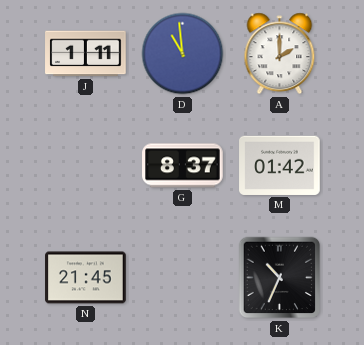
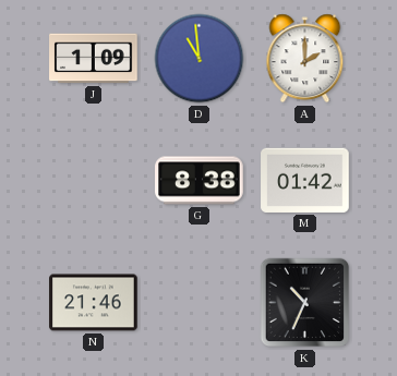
J: 1:11 -> 1:09 (94, 59)
G: 8:37 -> 8:38 (200, 181)
N: 21:45 -> 21:46 (94, 303)
